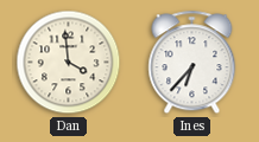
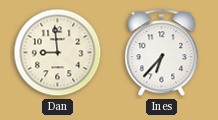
Dan: 3:59 -> 8:59 (58, 53)
